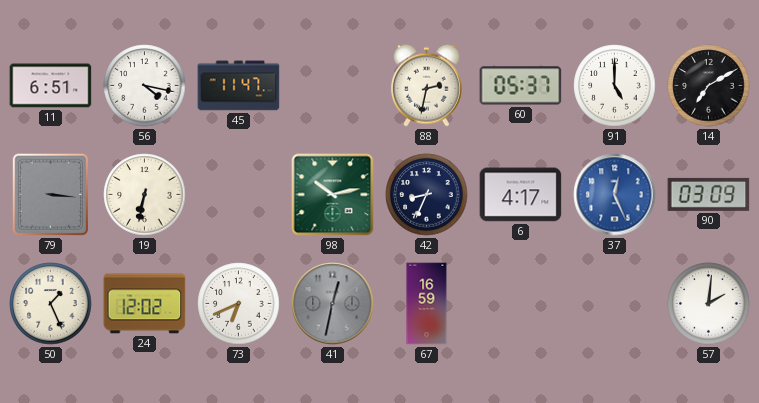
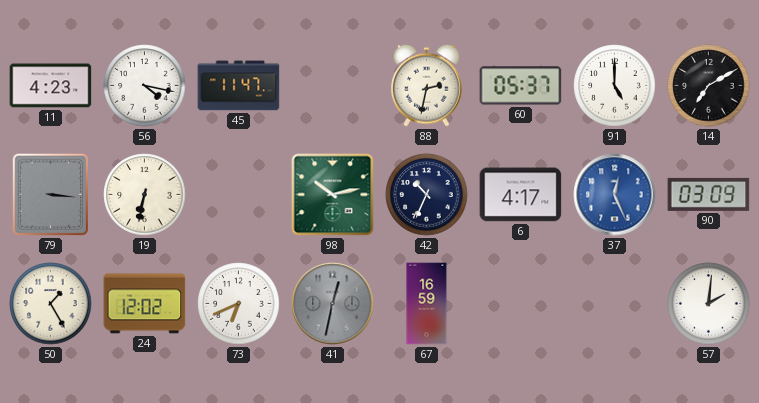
11: 6:51 -> 4:23 (51, 86)
42: 8:34 -> 10:34 (427, 195)
50: 1:26 -> 1:25 (51, 304)
